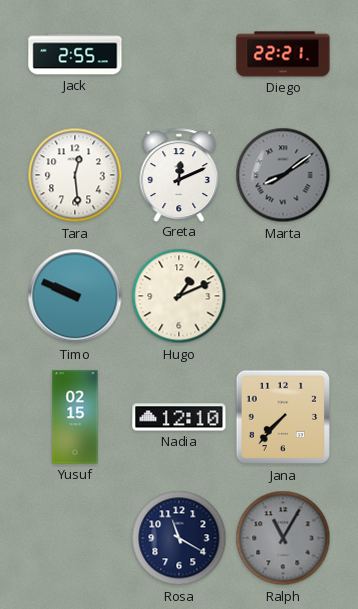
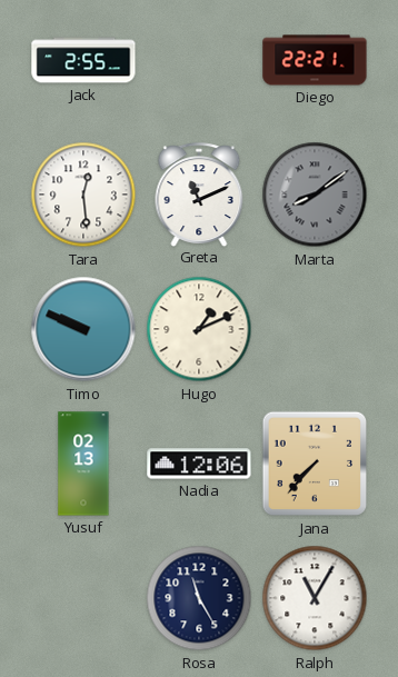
Greta: 12:11 -> 11:11 (199, 195)
Yusuf: 02:15 -> 02:13 (83, 464)
Nadia: 12:10 -> 12:06 (199, 464)
Rosa: 11:20 -> 11:25 (199, 598)
Ralph dial: grey -> white (315, 598)
